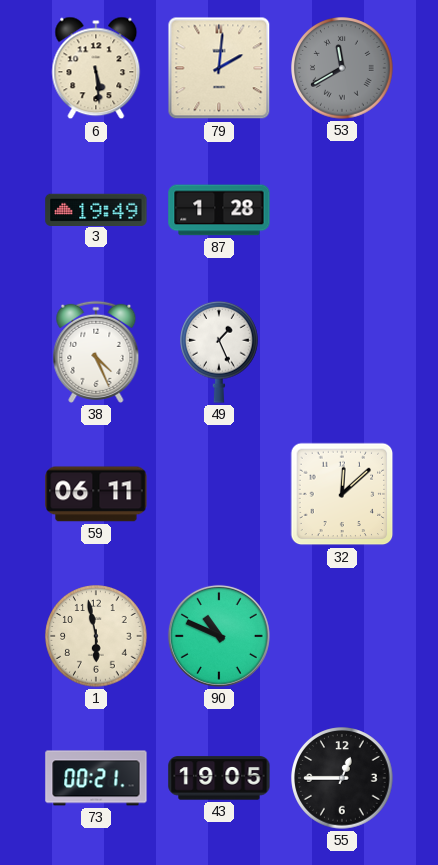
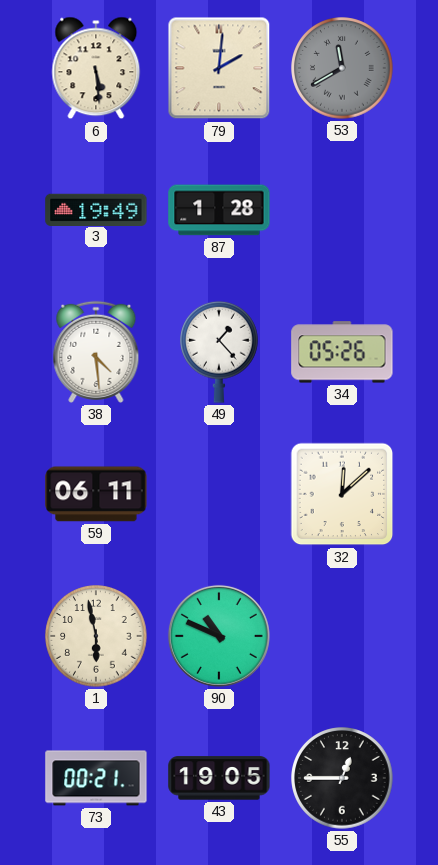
38: 4:26 -> 4:29 (96, 352)
49: 1:26 -> 1:23 (220, 352)
34: none -> 05:26 (342, 352)
